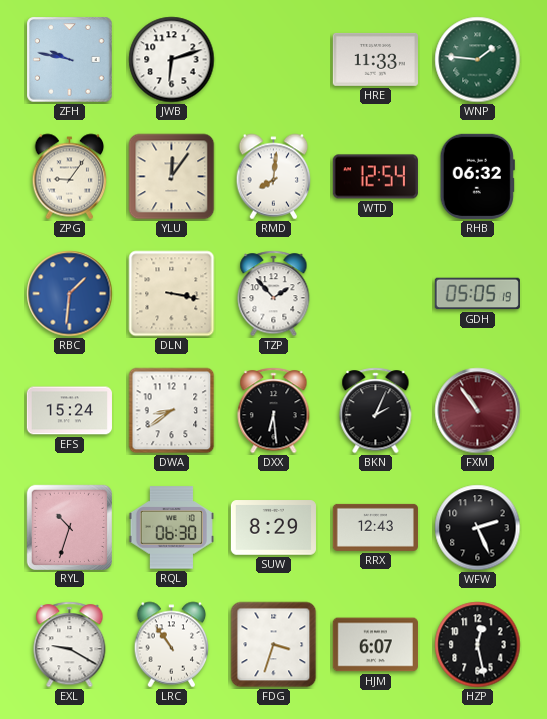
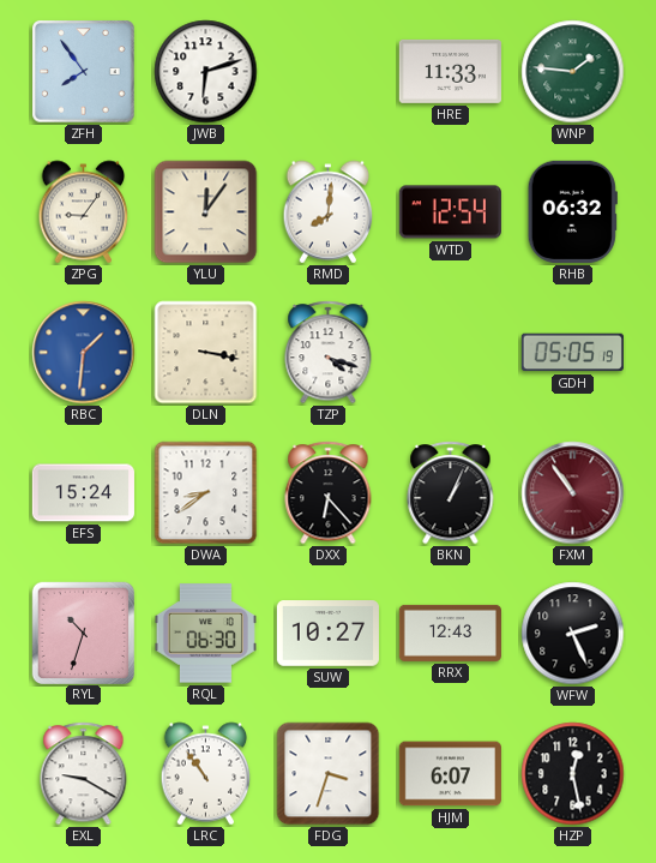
ZFH: 9:47 -> 7:54 (84, 72)
TZP: 1:53 -> 4:18 (329, 353)
DXX: 6:29 -> 6:23 (329, 493)
BKN: 2:04 -> 1:04 (451, 493)
SUW: 8:29 -> 10:27 (327, 634)
